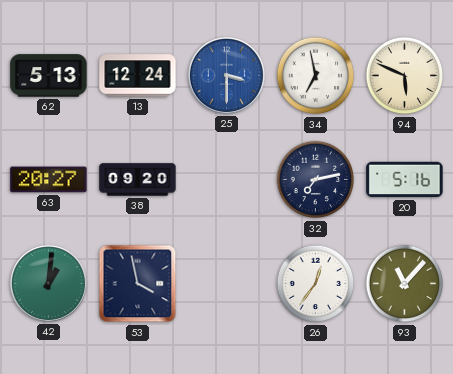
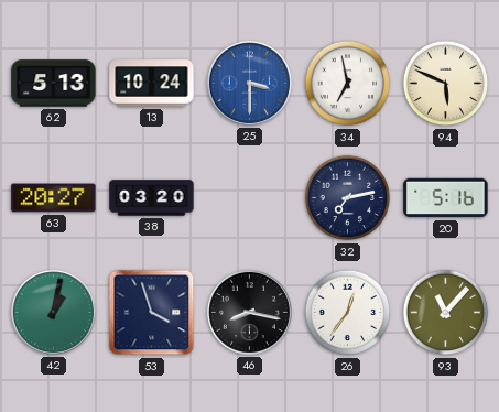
13: 12:24 -> 10:24 (152, 84)
38: 09:20 -> 03:20 (152, 198)
42: 1:01 -> 1:02 (53, 312)
53: 3:58 -> 3:57 (152, 313)
46: none -> 8:17 (249, 312)
